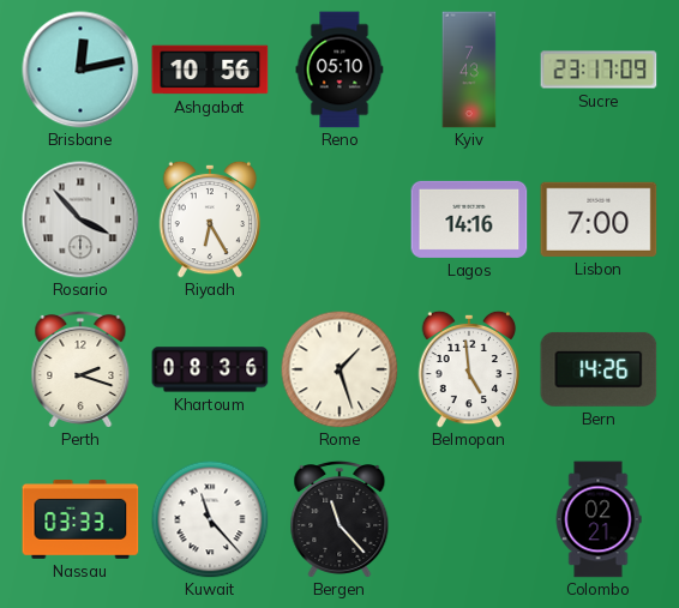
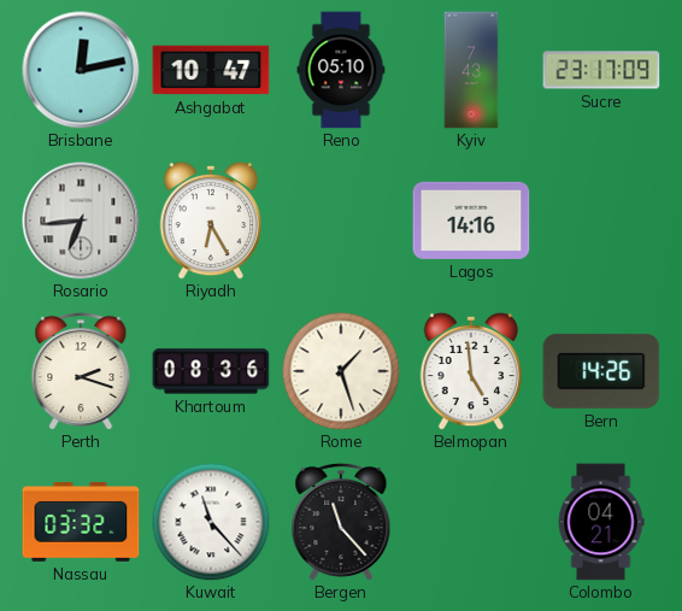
Ashgabat: 10:56 -> 10:47 (211, 70)
Rosario: 3:53 -> 6:44 (81, 221)
Lisbon: 7:00 -> none (599, 219)
Nassau: 03:33 -> 03:32 (81, 523)
Colombo: 02:21 -> 04:21 (601, 522)
